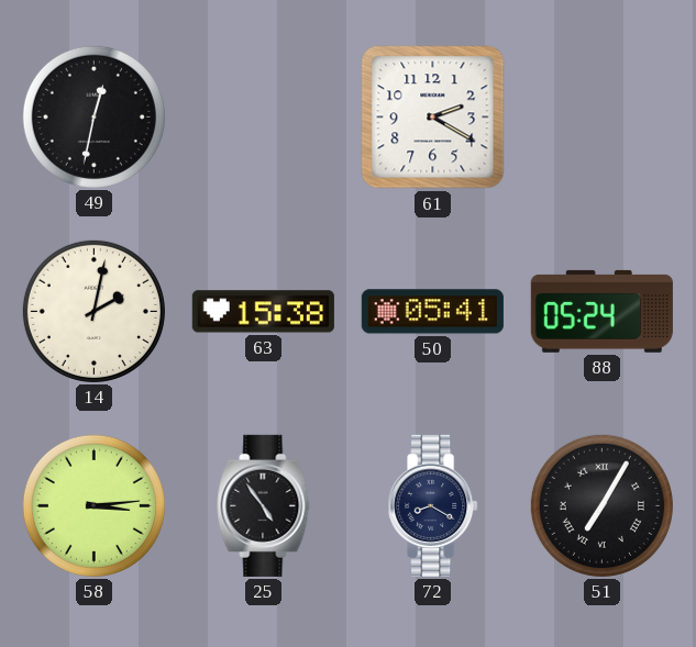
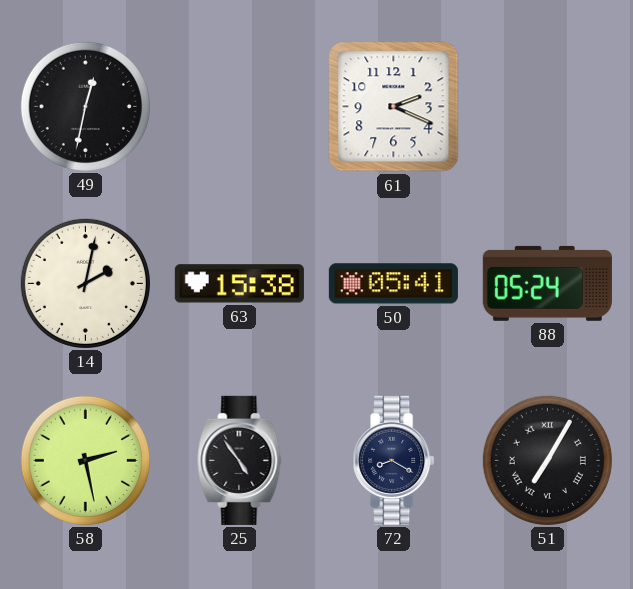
61: 2:20 -> 2:19 (394, 107)
58: 3:14 -> 2:28 (85, 460)
